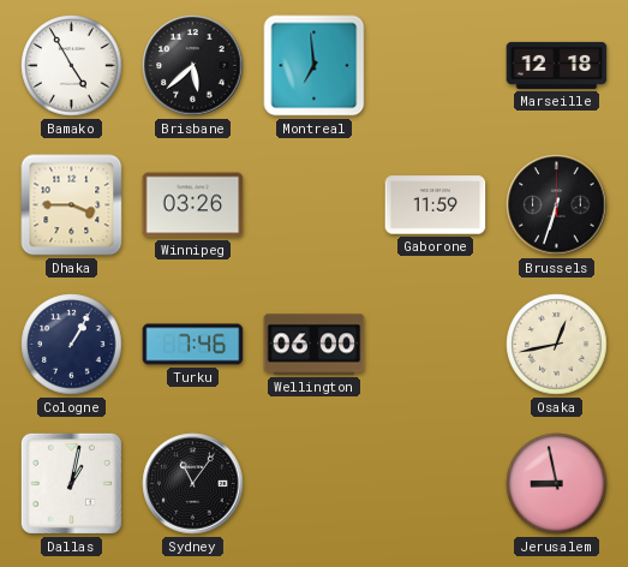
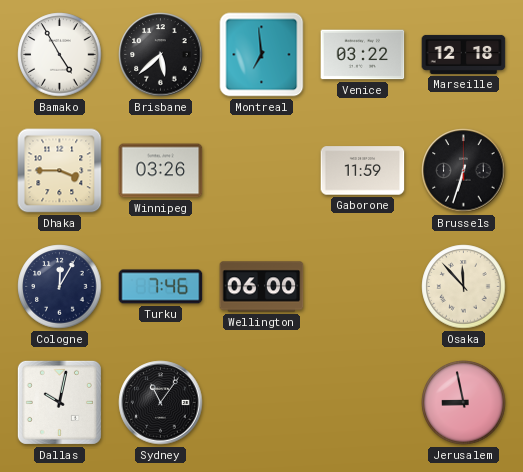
Venice: none -> 03:22 (363, 55)
Cologne: 1:05 -> 12:05 (60, 287)
Osaka: 12:43 -> 11:53 (464, 287)
Dallas: 1:02 -> 10:02 (59, 402)
